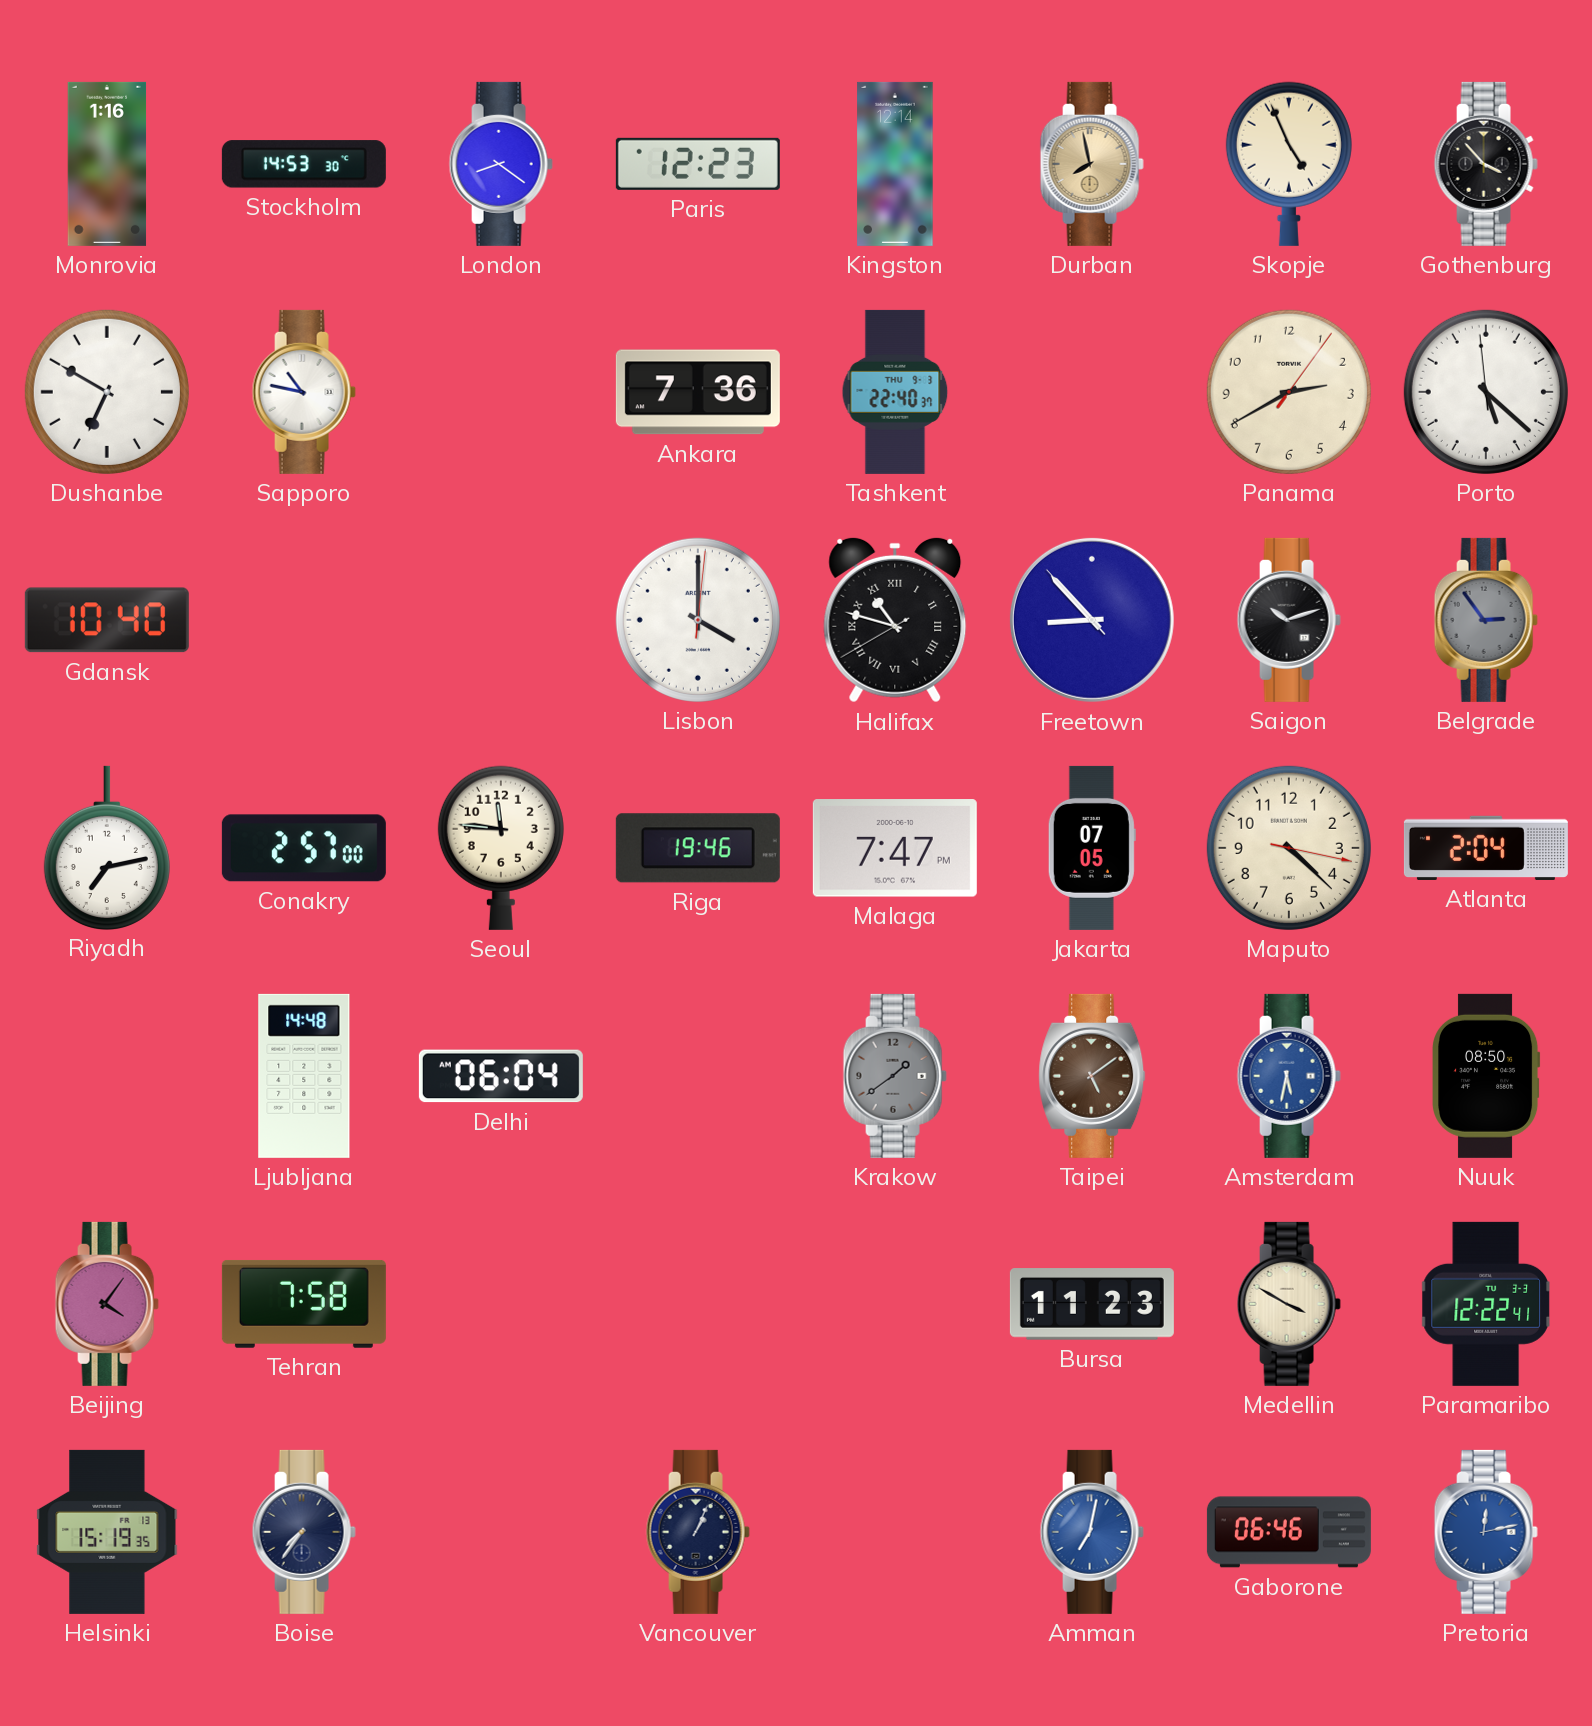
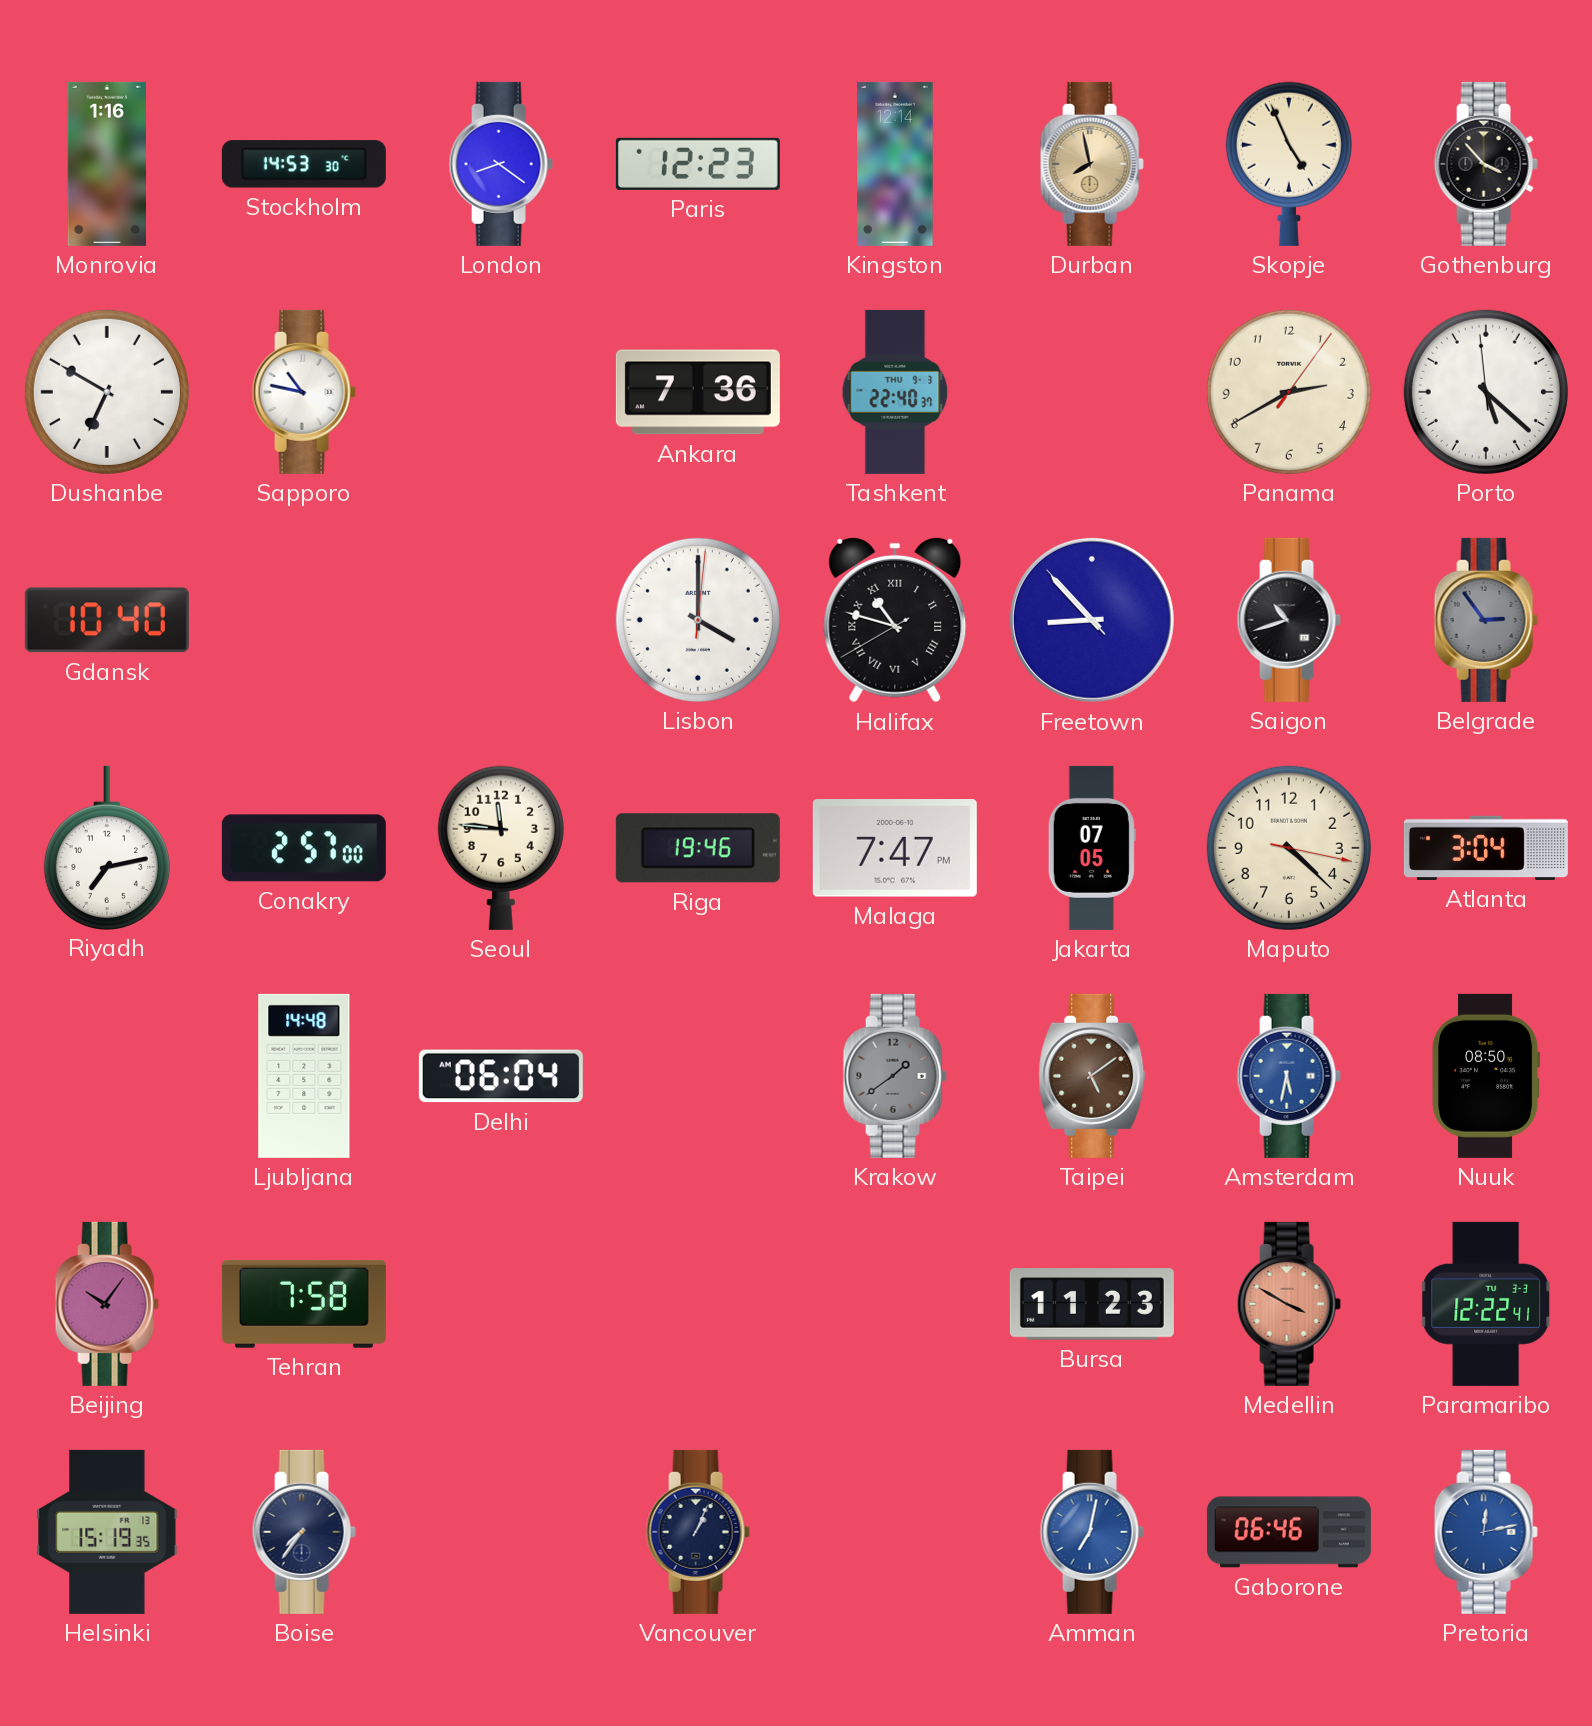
Saigon: 10:12 -> 10:42 (1289, 620)
Atlanta: 2:04 -> 3:04 (1486, 848)
Beijing: 4:06 -> 10:06 (107, 1304)
Medellin dial: cream -> salmon (1289, 1304)
